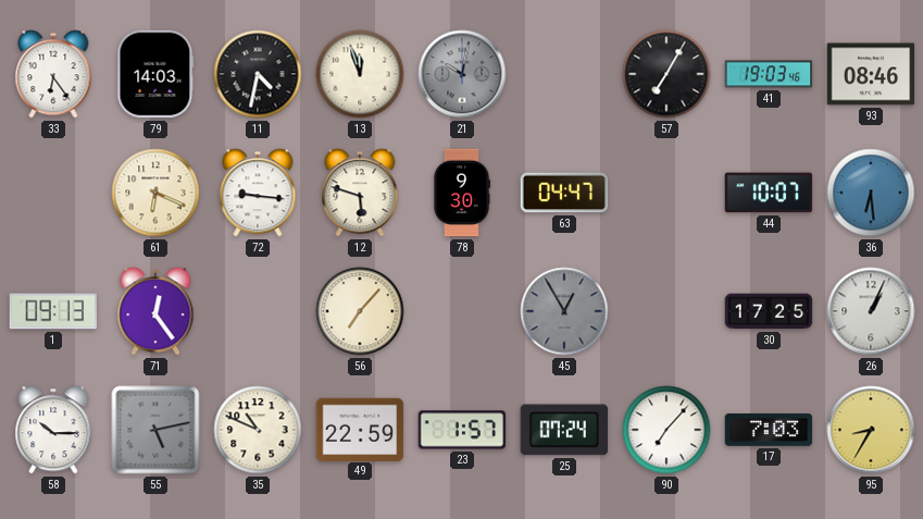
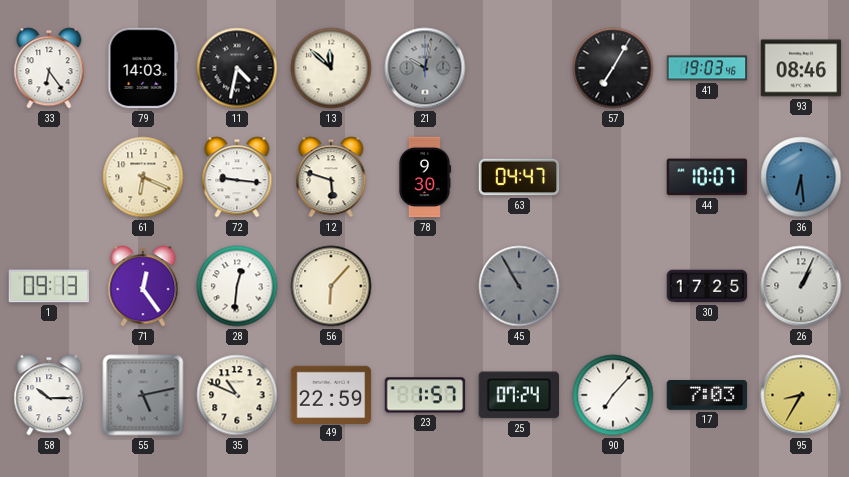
13: 11:57 -> 11:52 (331, 68)
28: none -> 12:31 (237, 286)
56: 7:07 -> 6:07 (331, 286)
45: 12:55 -> 10:55 (519, 286)
